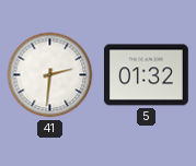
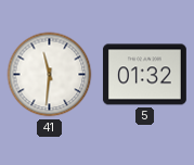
41: 2:31 -> 11:31 (50, 75)
